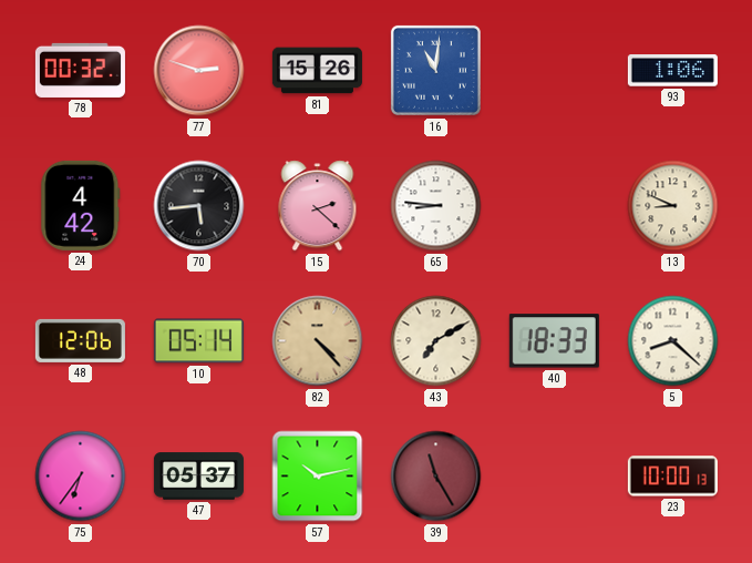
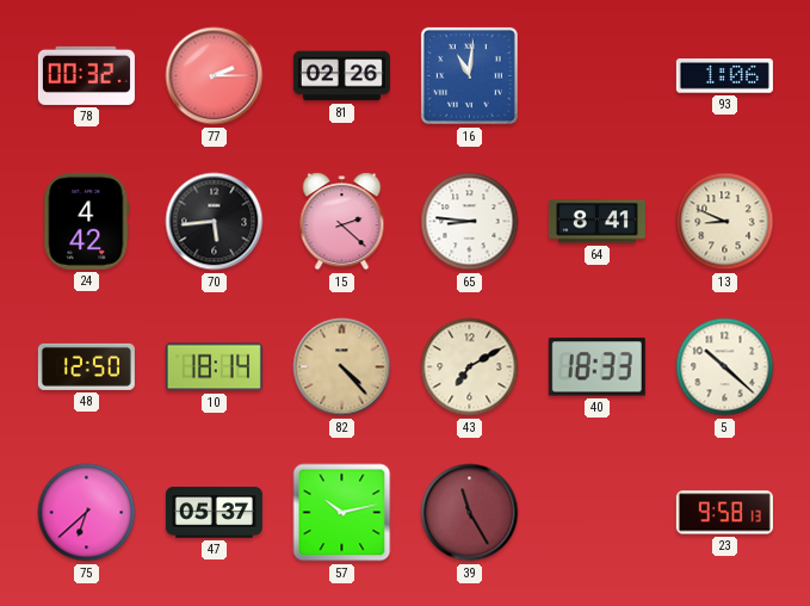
77: 2:48 -> 2:15 (215, 76)
81: 15:26 -> 02:26 (341, 76)
64: none -> 8:41 (596, 222)
48: 12:06 -> 12:50 (86, 366)
10: 05:14 -> 18:14 (214, 367)
5: 8:22 -> 10:22 (725, 367)
75: 6:36 -> 6:38 (87, 513)
23: 10:00 -> 9:58 (724, 513)
